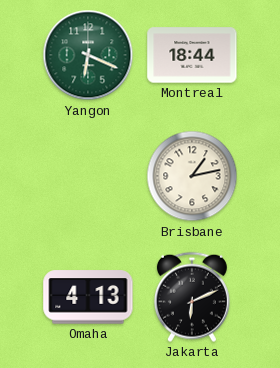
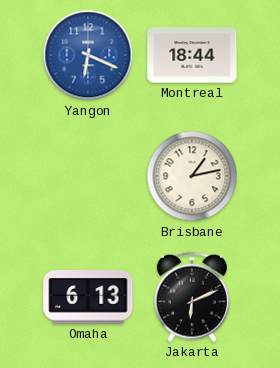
Yangon dial: green -> blue (88, 55)
Omaha: 4:13 -> 6:13 (88, 297)
